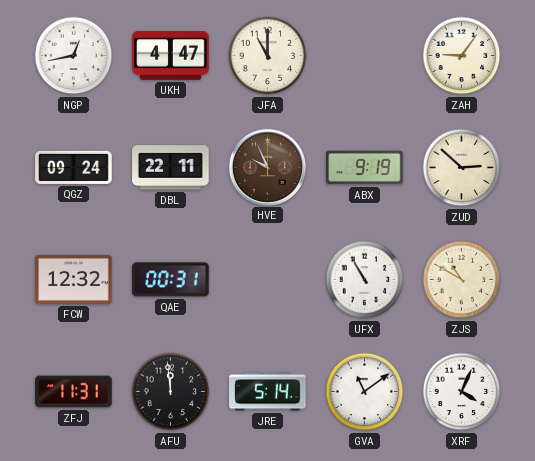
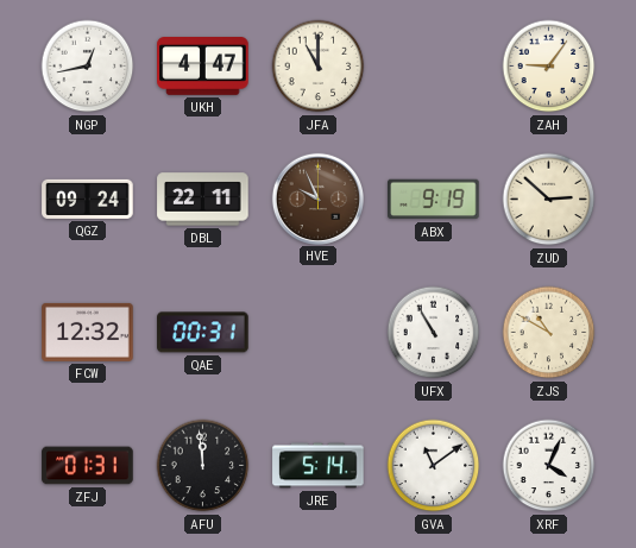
ZFJ: 11:31 -> 01:31 (88, 466)
